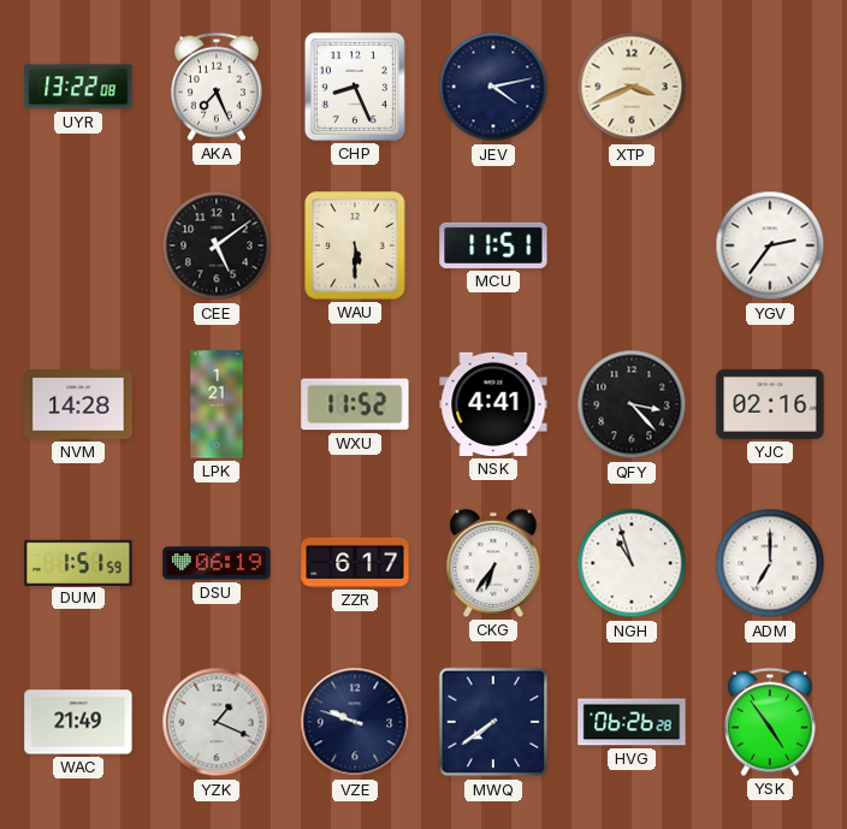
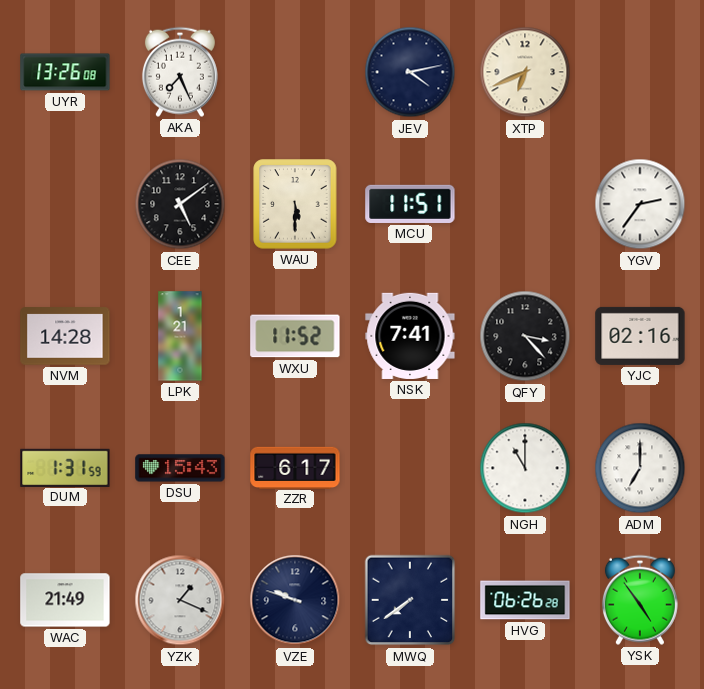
UYR: 13:22 -> 13:26 (65, 72)
CHP: 8:26 -> none (355, 87)
XTP: 3:41 -> 6:41 (525, 72)
NSK: 4:41 -> 7:41 (410, 336)
DUM: 1:51 -> 1:31 (65, 467)
DSU: 06:19 -> 15:43 (180, 468)
CKG: 6:36 -> none (493, 563)
NGH: 10:57 -> 11:00 (525, 468)
